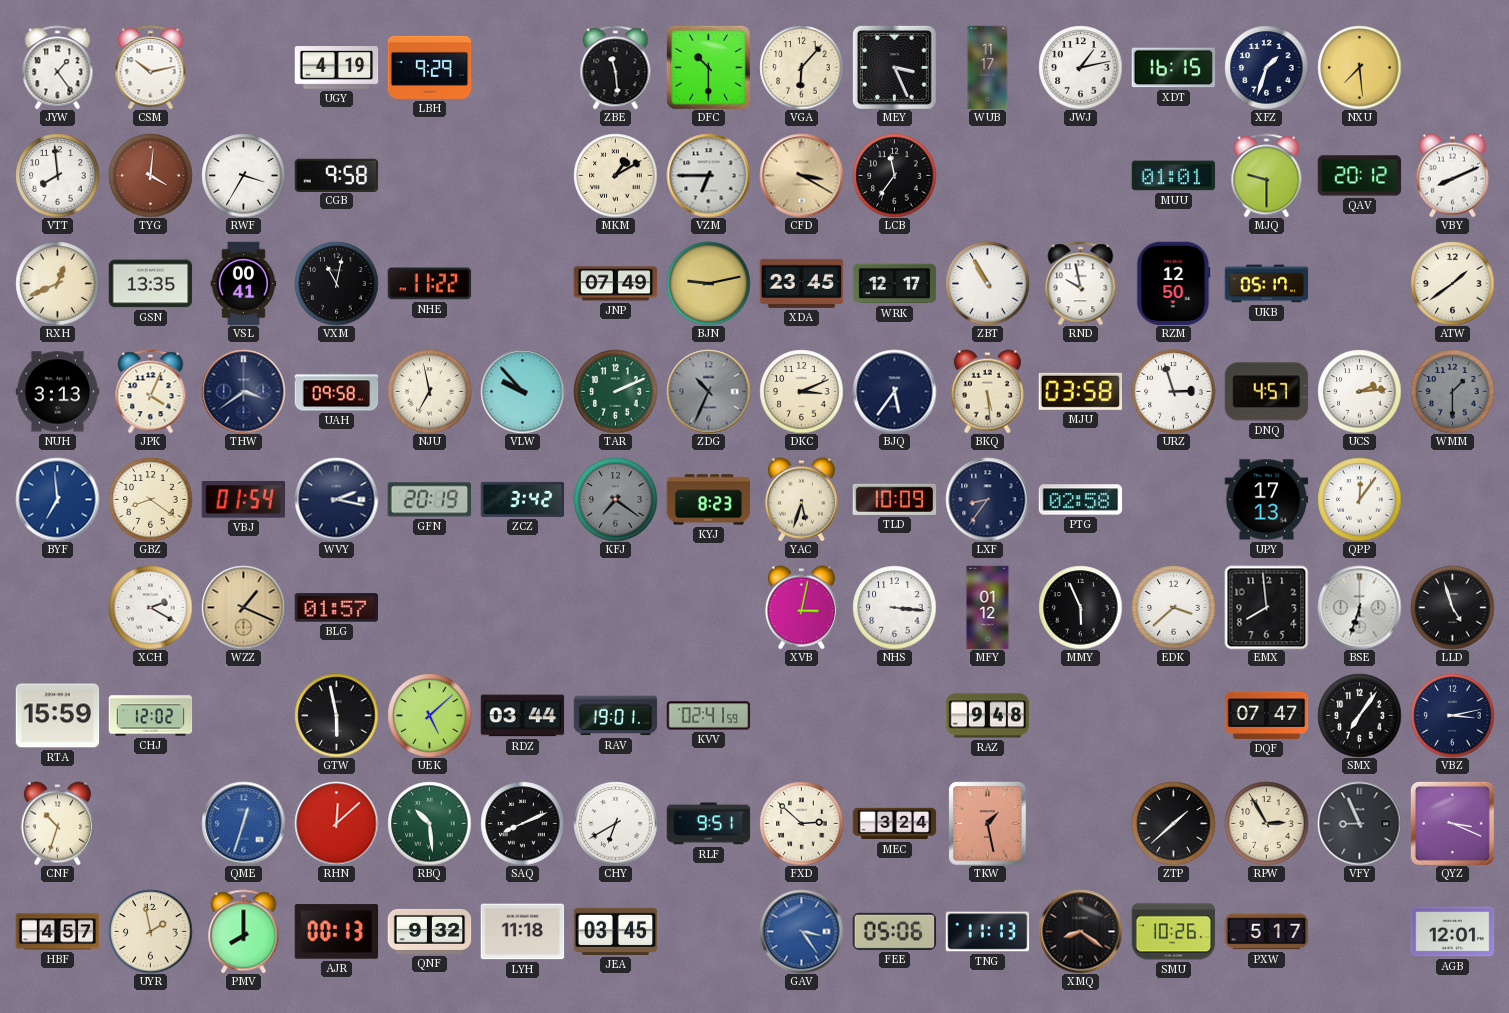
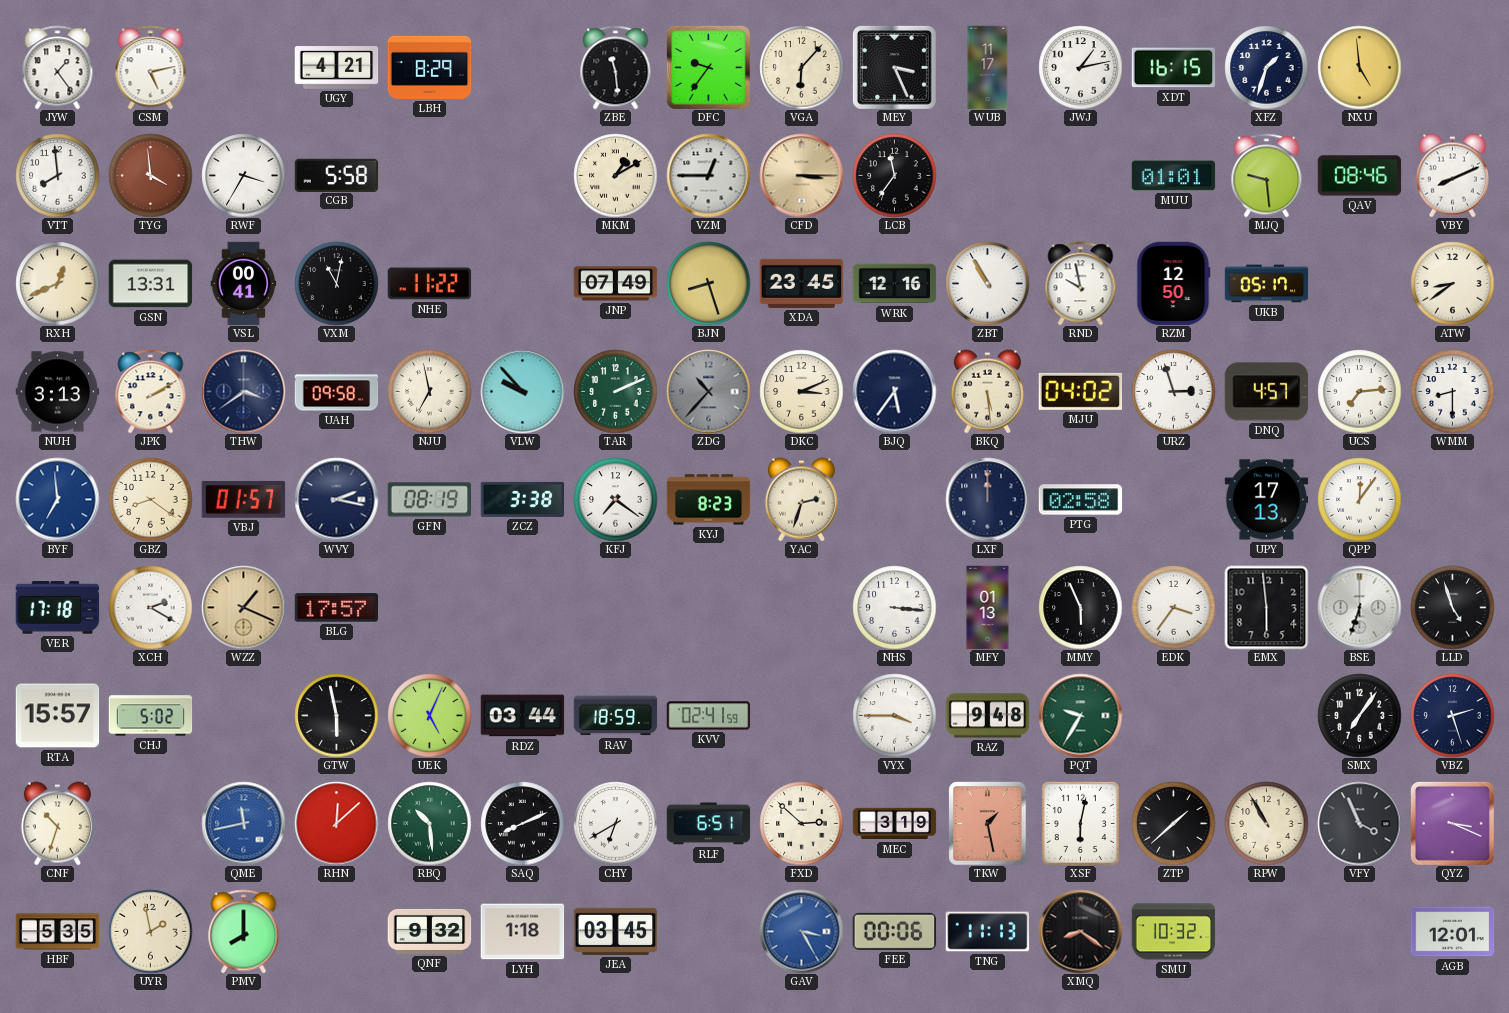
CSM: 10:13 -> 5:13 (151, 67)
UGY: 4:19 -> 4:21 (336, 68)
LBH: 9:29 -> 8:29 (429, 67)
DFC: 10:30 -> 9:36 (708, 67)
NXU: 7:29 -> 4:59 (1359, 67)
TYG: 4:01 -> 3:59 (150, 175)
CGB: 9:58 -> 5:58 (336, 175)
VZM: 6:45 -> 12:45 (708, 175)
CFD: 3:20 -> 3:15 (801, 175)
MJQ: 9:30 -> 9:29 (1267, 175)
QAV: 20:12 -> 08:46 (1359, 176)
GSN: 13:35 -> 13:31 (150, 284)
BJN: 9:13 -> 8:27 (708, 283)
WRK: 12:17 -> 12:16 (894, 284)
ATW: 1:39 -> 8:39 (1452, 283)
JPK: 4:04 -> 2:10 (151, 391)
ZDG: 10:34 -> 10:37 (708, 391)
MJU: 03:58 -> 04:02 (1080, 391)
UCS: 2:14 -> 7:14 (1359, 391)
WMM: 1:30 -> 8:30 (1452, 391)
WMM dial: grey -> white (1452, 391)
VBJ: 01:54 -> 01:57 (243, 500)
GFN: 20:19 -> 08:19 (429, 500)
ZCZ: 3:42 -> 3:38 (522, 499)
KFJ dial: grey -> white (615, 499)
YAC: 5:33 -> 2:33 (801, 499)
TLD: 10:09 -> none (894, 499)
LXF: 8:36 -> 12:00 (987, 499)
VER: none -> 17:18 (57, 608)
BLG: 01:57 -> 17:57 (336, 608)
XVB: 3:02 -> none (801, 607)
MFY: 01:12 -> 01:13 (988, 607)
EDK: 3:38 -> 3:36 (1173, 607)
EMX: 7:59 -> 5:59 (1266, 607)
RTA: 15:59 -> 15:57 (57, 716)
CHJ: 12:02 -> 5:02 (150, 716)
UEK: 5:08 -> 5:04 (429, 715)
RAV: 19:01 -> 18:59 (615, 716)
VYX: none -> 3:45 (894, 715)
PQT: none -> 9:35 (1080, 715)
DQF: 07:47 -> none (1266, 715)
VBZ: 3:13 -> 2:27 (1452, 715)
QME: 12:33 -> 11:43 (243, 823)
RLF: 9:51 -> 6:51 (708, 824)
MEC: 3:24 -> 3:19 (894, 824)
XSF: none -> 6:02 (1080, 823)
RPW: 2:55 -> 10:55 (1266, 823)
VFY: 8:56 -> 3:56 (1359, 823)
HBF: 4:57 -> 5:35 (57, 932)
AJR: 00:13 -> none (336, 932)
LYH: 11:18 -> 1:18 (522, 932)
GAV: 3:24 -> 3:25 (801, 931)
FEE: 05:06 -> 00:06 (894, 931)
SMU: 10:26 -> 10:32 (1173, 932)
PXW: 5:17 -> none (1266, 932)
